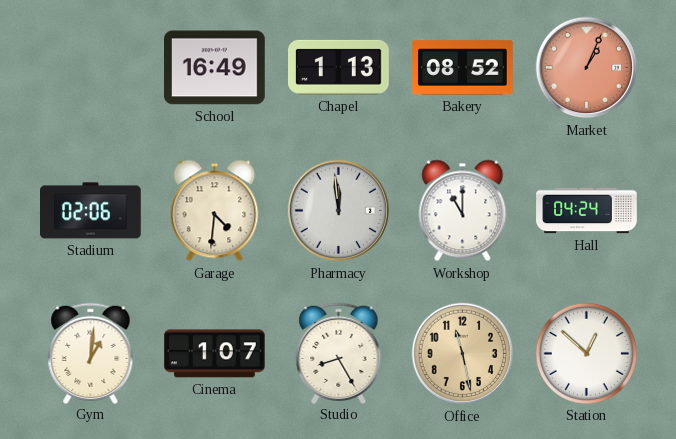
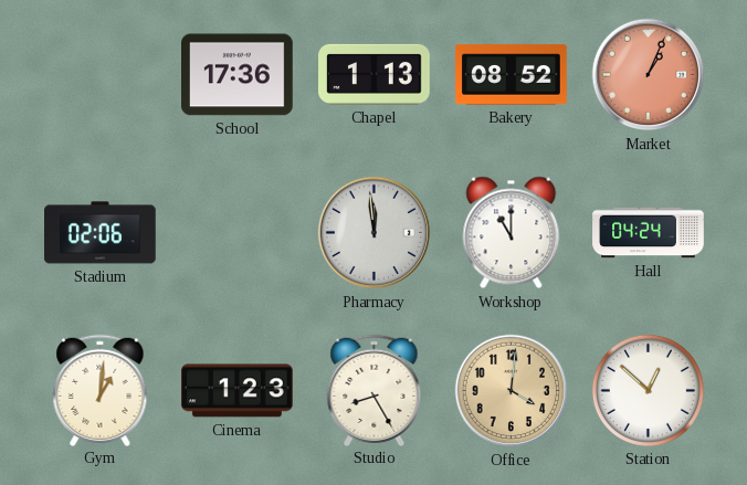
School: 16:49 -> 17:36 (238, 75)
Garage: 4:31 -> none (215, 211)
Cinema: 1:07 -> 1:23 (238, 391)
Office: 11:28 -> 4:01 (512, 391)
